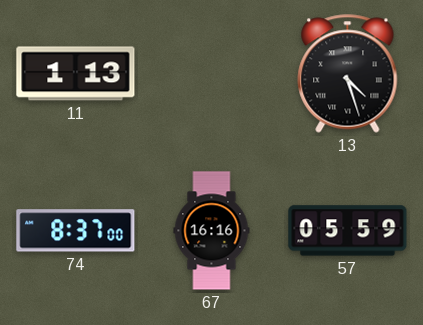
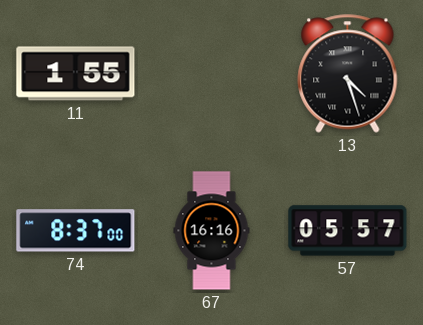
11: 1:13 -> 1:55 (76, 74)
57: 05:59 -> 05:57 (348, 231)
